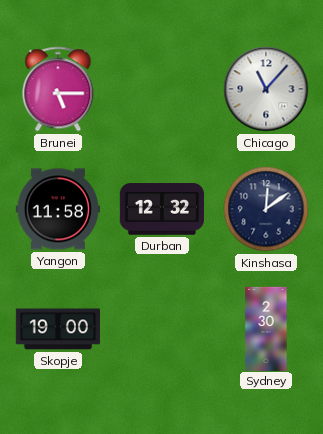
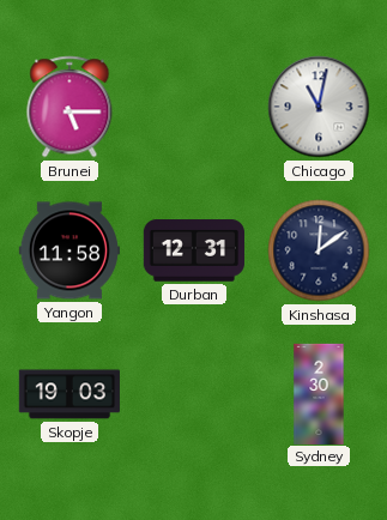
Chicago: 11:07 -> 11:02 (319, 107)
Durban: 12:32 -> 12:31 (194, 250)
Skopje: 19:00 -> 19:03 (69, 394)
